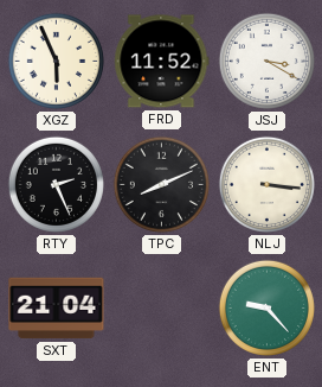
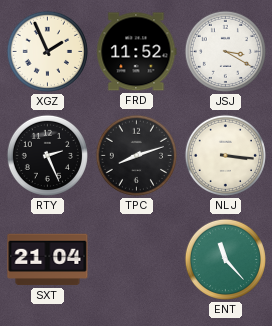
XGZ: 5:56 -> 1:56 (47, 51)
TPC: 8:11 -> 8:12 (136, 155)
ENT: 9:23 -> 11:23 (225, 259)
